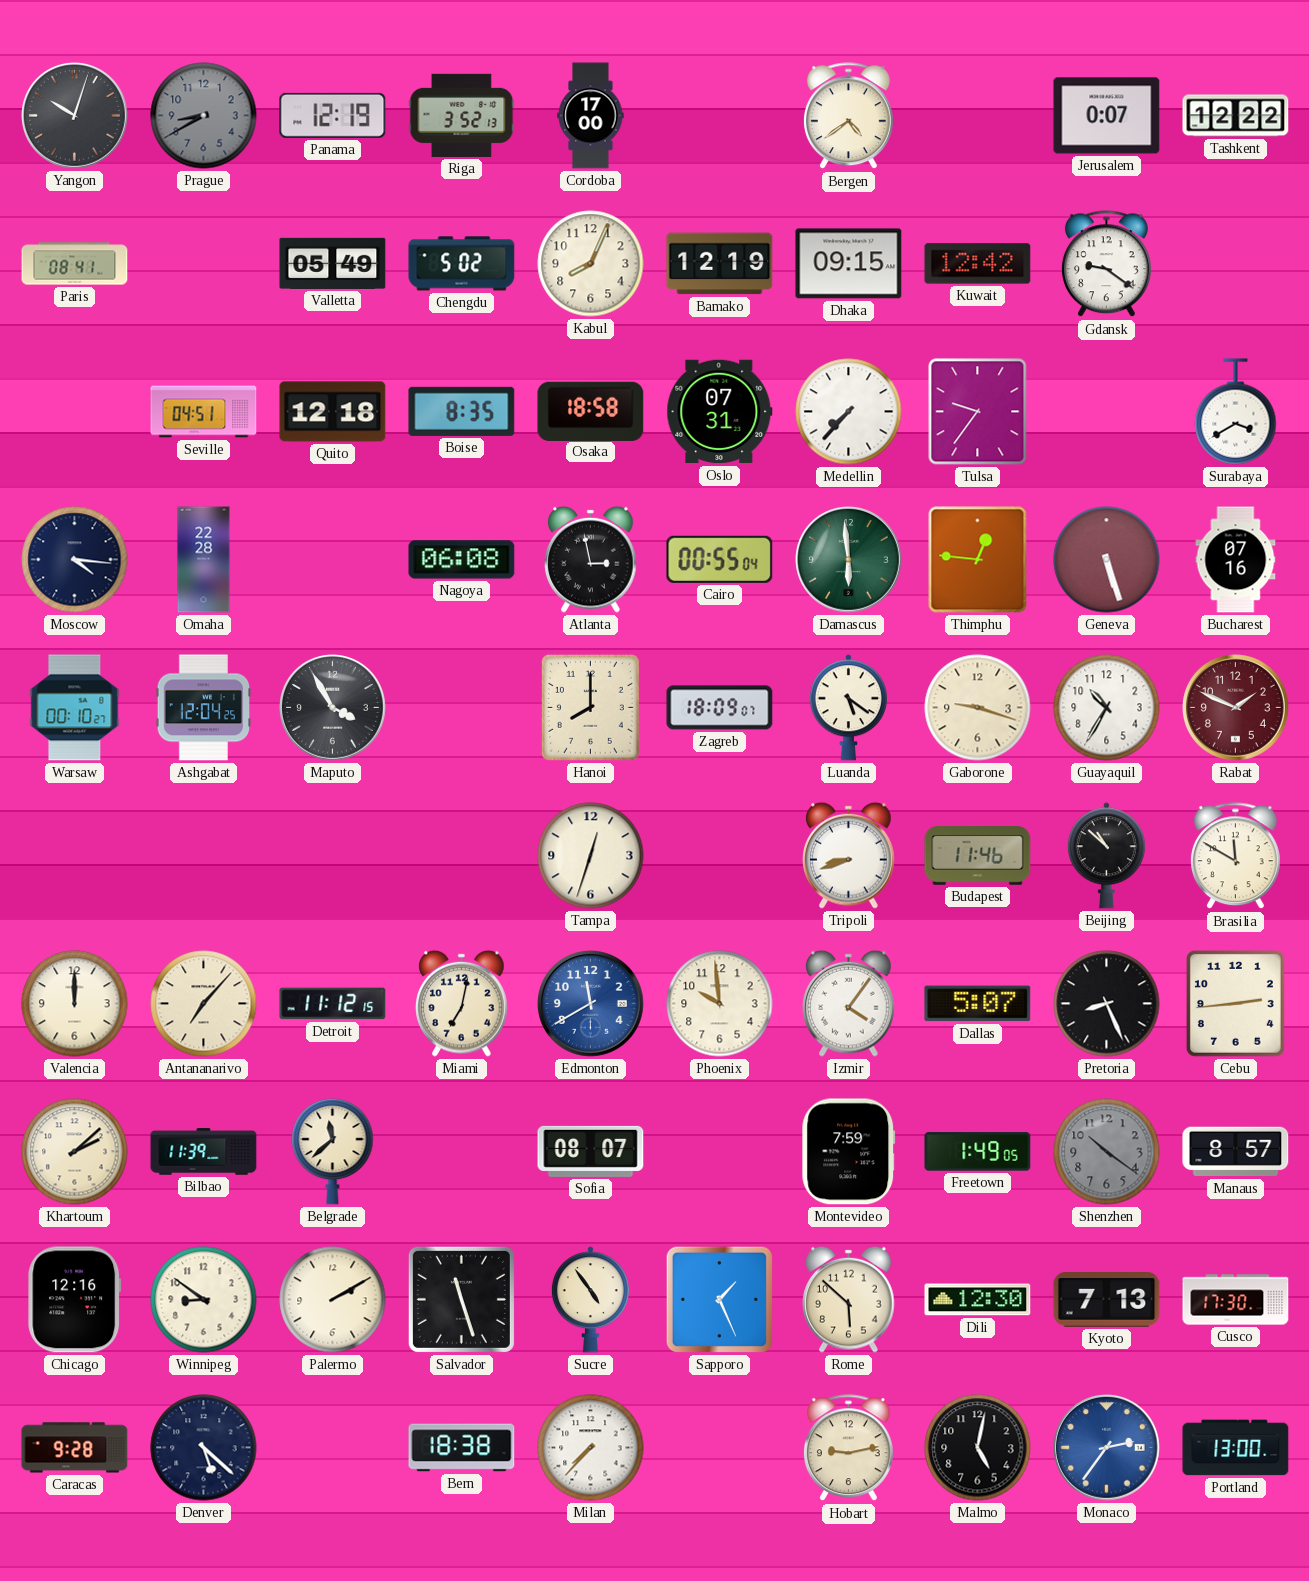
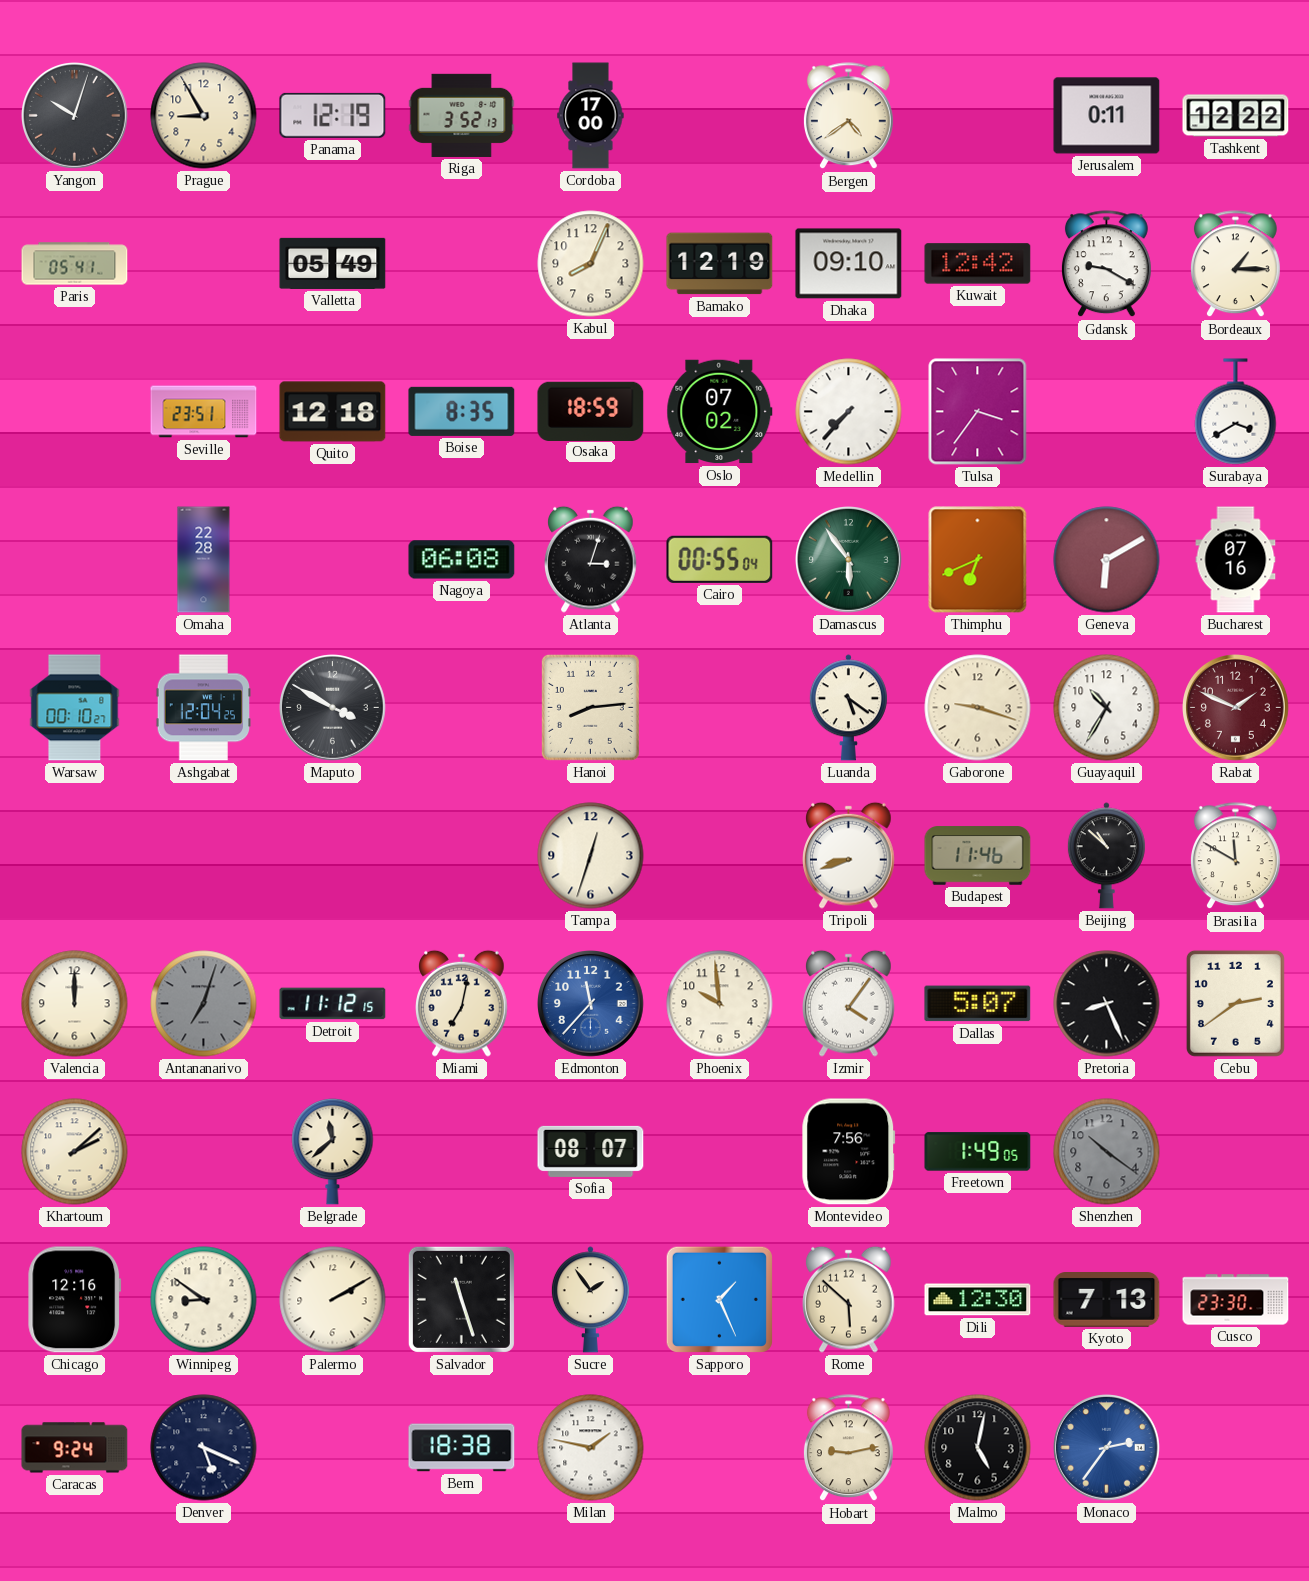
Prague: 8:40 -> 8:55 (204, 116)
Prague dial: grey -> cream (204, 116)
Jerusalem: 0:07 -> 0:11 (1107, 116)
Paris: 08:41 -> 05:41 (75, 264)
Chengdu: 5:02 -> none (462, 264)
Dhaka: 09:15 -> 09:10 (849, 264)
Gdansk: 9:21 -> 9:20 (1106, 264)
Bordeaux: none -> 1:15 (1235, 264)
Seville: 04:51 -> 23:51 (204, 412)
Osaka: 18:58 -> 18:59 (591, 411)
Oslo: 07:31 -> 07:02 (720, 412)
Tulsa: 9:36 -> 3:36 (978, 412)
Moscow: 4:16 -> none (75, 560)
Atlanta: 2:58 -> 3:03 (591, 559)
Damascus: 5:59 -> 5:54 (849, 560)
Thimphu: 12:46 -> 6:41 (978, 560)
Geneva: 5:27 -> 6:10 (1107, 560)
Maputo: 3:55 -> 3:50 (333, 708)
Hanoi: 8:00 -> 8:14 (590, 707)
Zagreb: 18:09 -> none (720, 708)
Antananarivo: 7:07 -> 7:03 (204, 1004)
Antananarivo dial: cream -> grey (204, 1004)
Edmonton: 11:40 -> 11:37 (591, 1004)
Cebu: 2:44 -> 2:39 (1235, 1003)
Bilbao: 11:39 -> none (204, 1152)
Montevideo: 7:59 -> 7:56 (849, 1152)
Manaus: 8:57 -> none (1236, 1152)
Sucre: 4:54 -> 1:54 (590, 1300)
Cusco: 17:30 -> 23:30 (1236, 1300)
Caracas: 9:28 -> 9:24 (75, 1448)
Denver: 5:22 -> 5:19 (204, 1448)
Milan: 7:37 -> 1:47 (591, 1448)
Portland: 13:00 -> none (1236, 1448)
